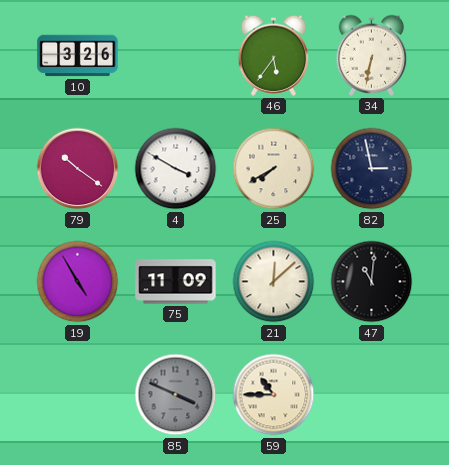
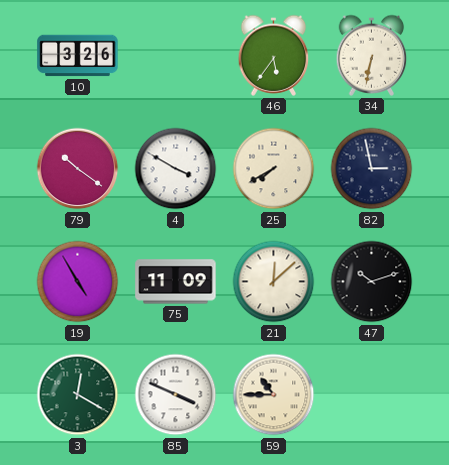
47: 11:01 -> 10:12 (372, 282)
3: none -> 12:20 (78, 395)
85 dial: grey -> white (176, 395)
